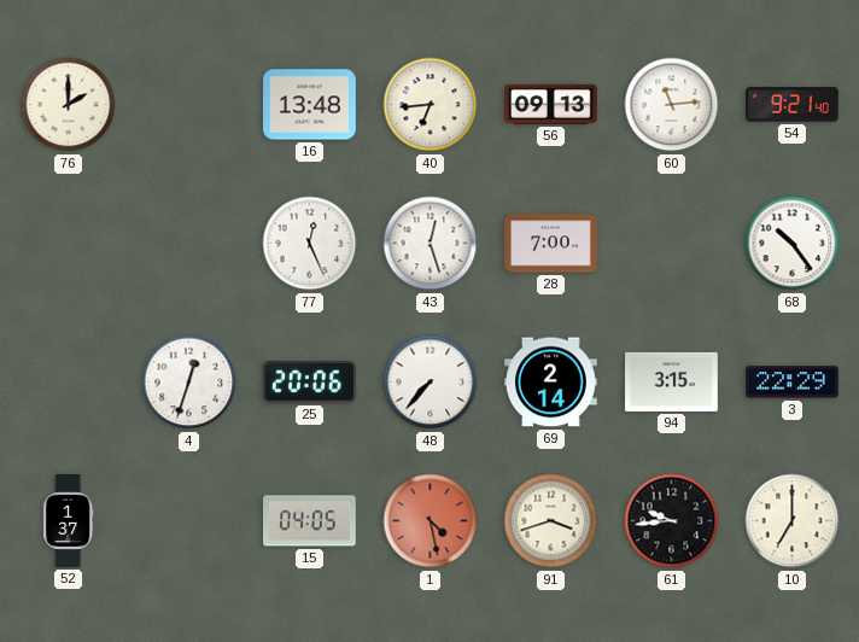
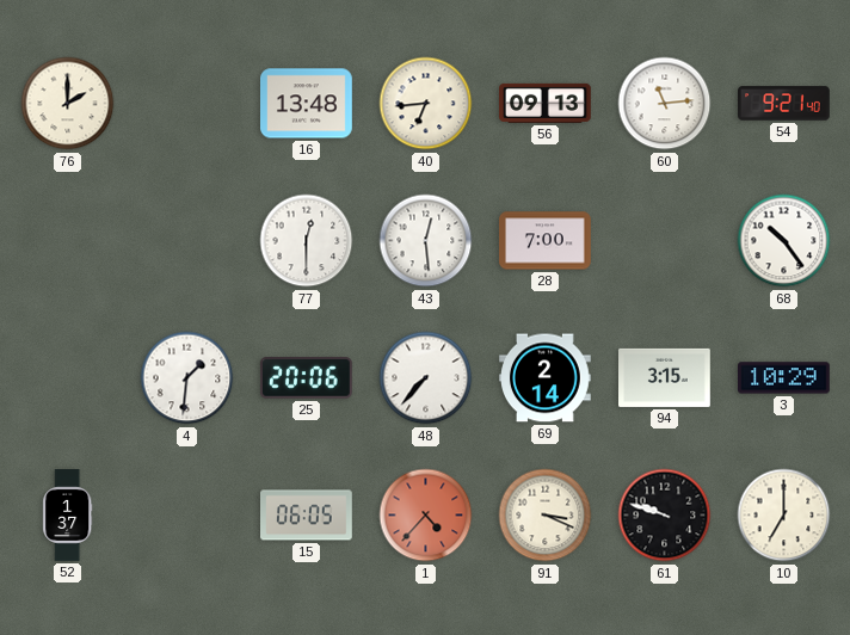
77: 12:26 -> 12:30 (307, 241)
43: 12:27 -> 12:29 (426, 241)
4: 12:33 -> 1:31 (187, 378)
3: 22:29 -> 10:29 (784, 378)
15: 04:05 -> 06:05 (307, 516)
1: 4:28 -> 4:37 (426, 516)
91: 3:42 -> 3:19 (546, 516)
61: 9:44 -> 9:48 (665, 516)
